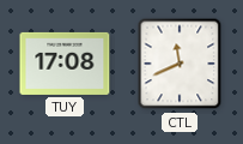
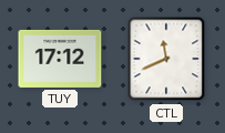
TUY: 17:08 -> 17:12 (60, 59)
